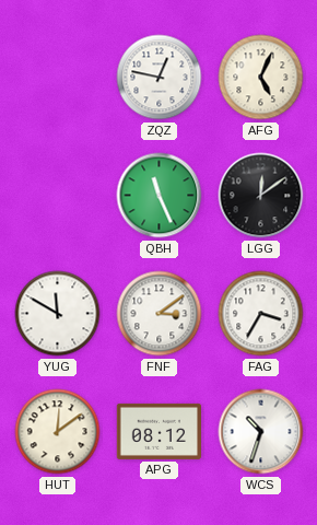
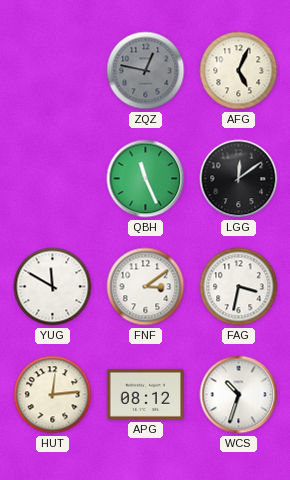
ZQZ dial: white -> grey (146, 71)
FAG: 3:35 -> 3:32 (239, 287)
HUT: 12:09 -> 12:14 (53, 395)
